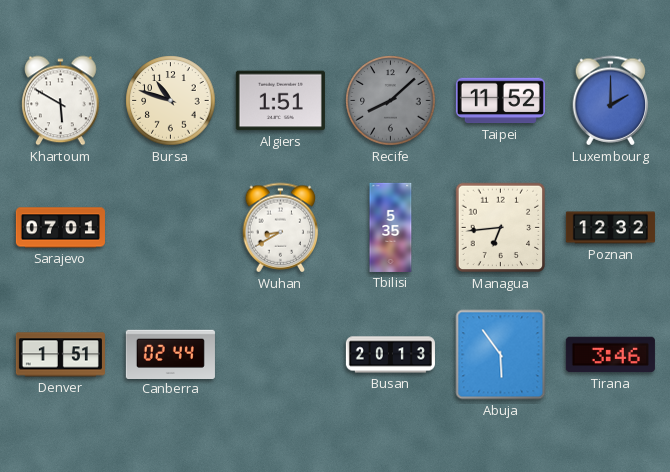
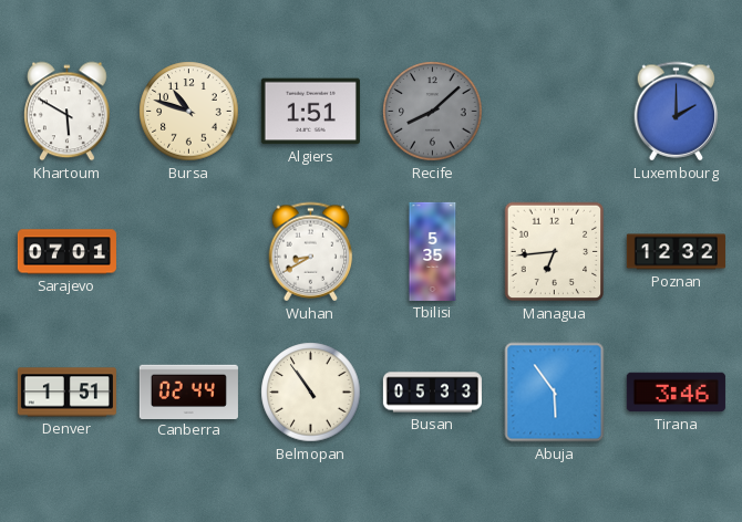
Taipei: 11:52 -> none (500, 101)
Belmopan: none -> 10:54 (311, 393)
Busan: 20:13 -> 05:33 (432, 393)
